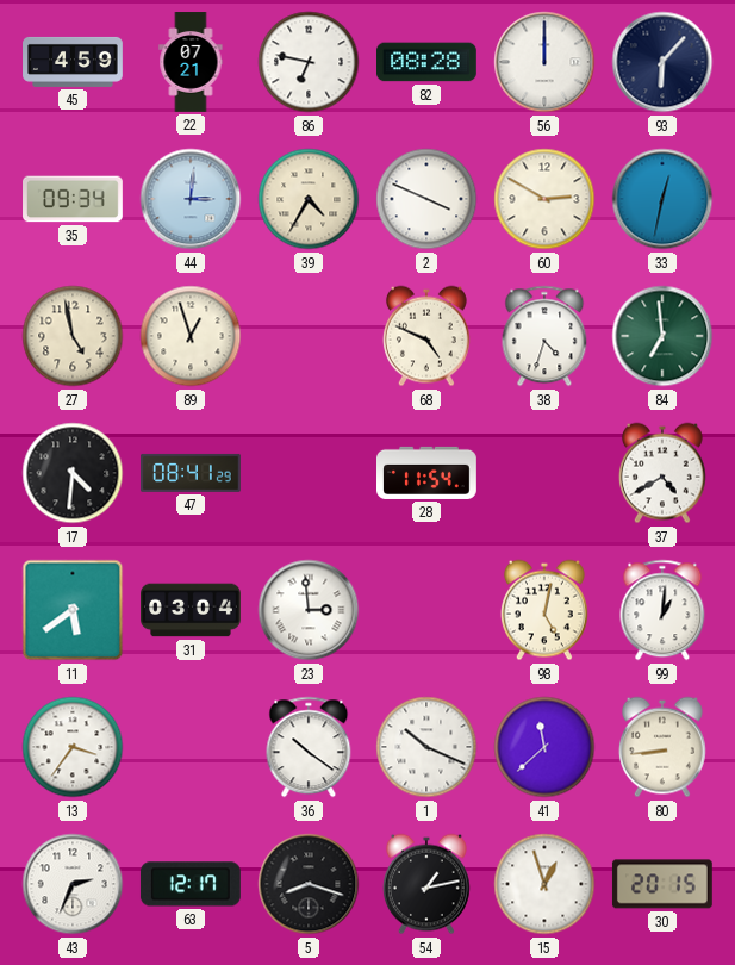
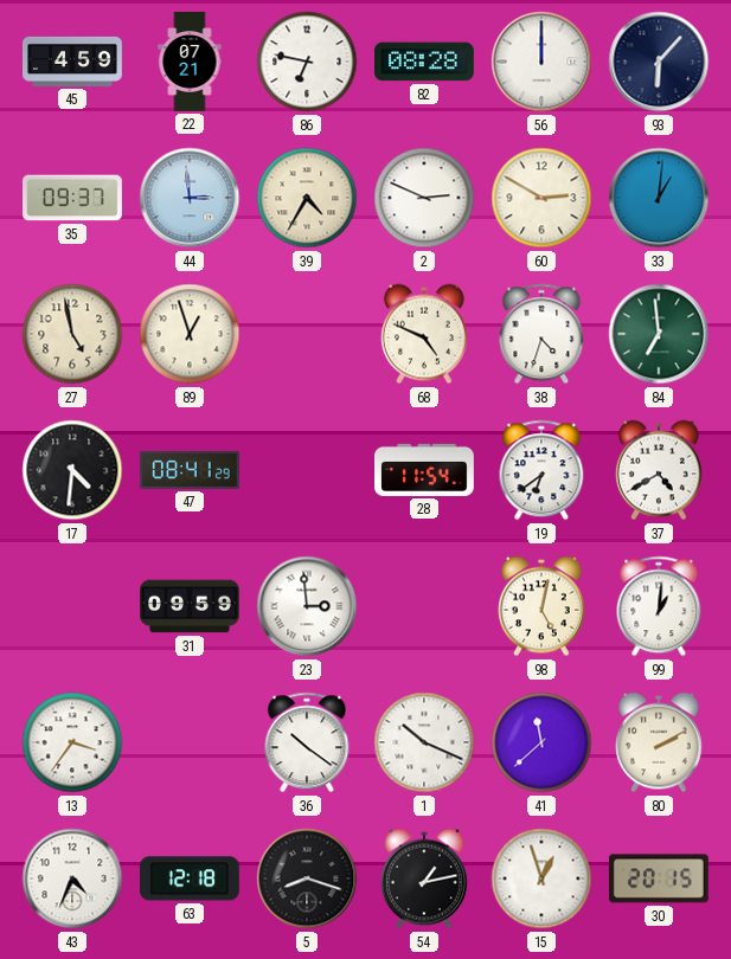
35: 09:34 -> 09:37 (73, 198)
44: 3:01 -> 2:59 (190, 198)
2: 3:49 -> 2:49 (424, 198)
33: 12:32 -> 1:01 (659, 198)
19: none -> 6:39 (541, 470)
11: 5:39 -> none (73, 610)
31: 03:04 -> 09:59 (191, 606)
80: 8:44 -> 2:10 (659, 742)
43: 2:34 -> 4:34 (72, 878)
63: 12:17 -> 12:18 (190, 878)
